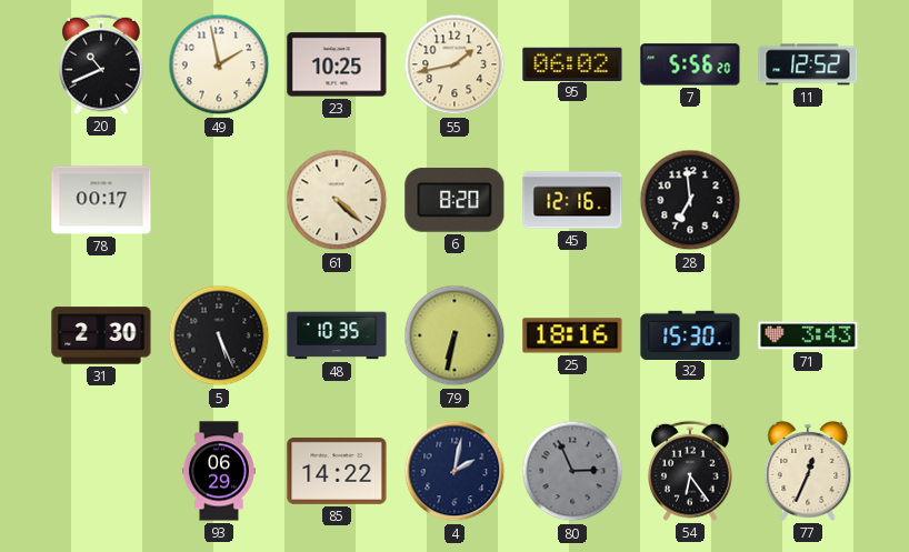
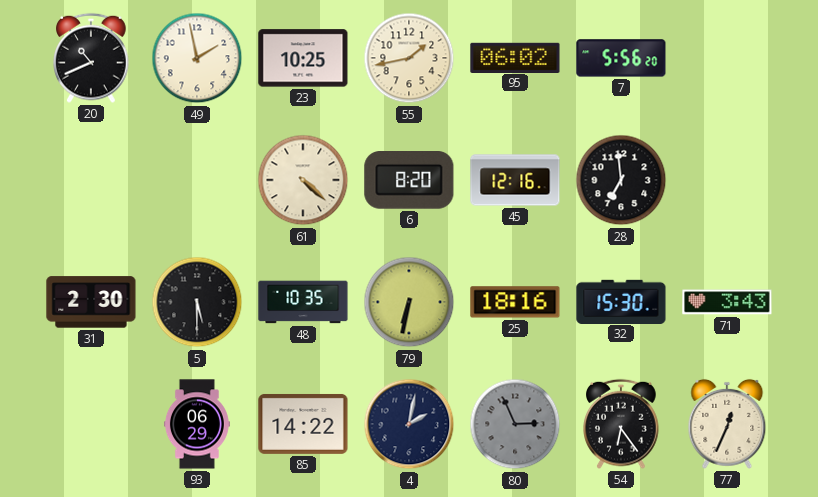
11: 12:52 -> none (808, 64)
78: 00:17 -> none (101, 200)
5: 5:26 -> 5:30 (197, 302)
